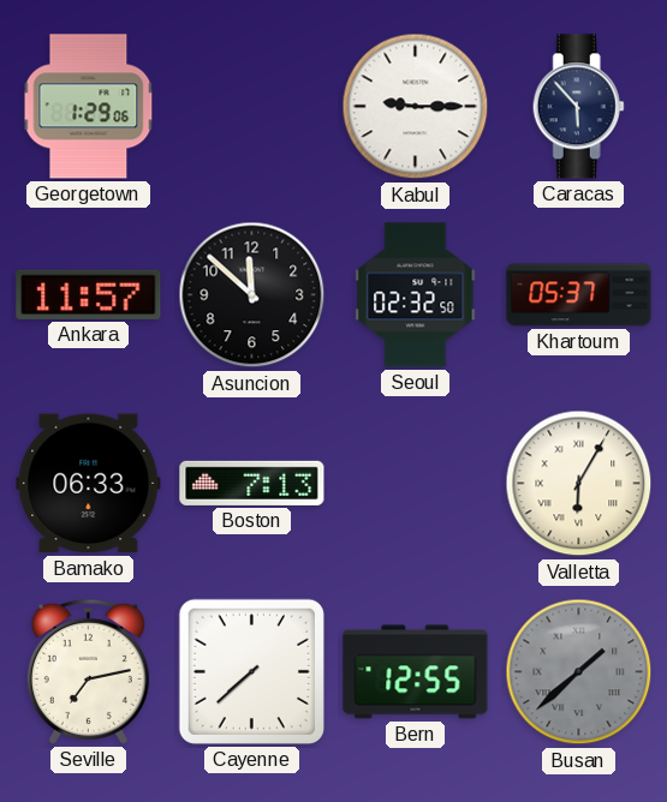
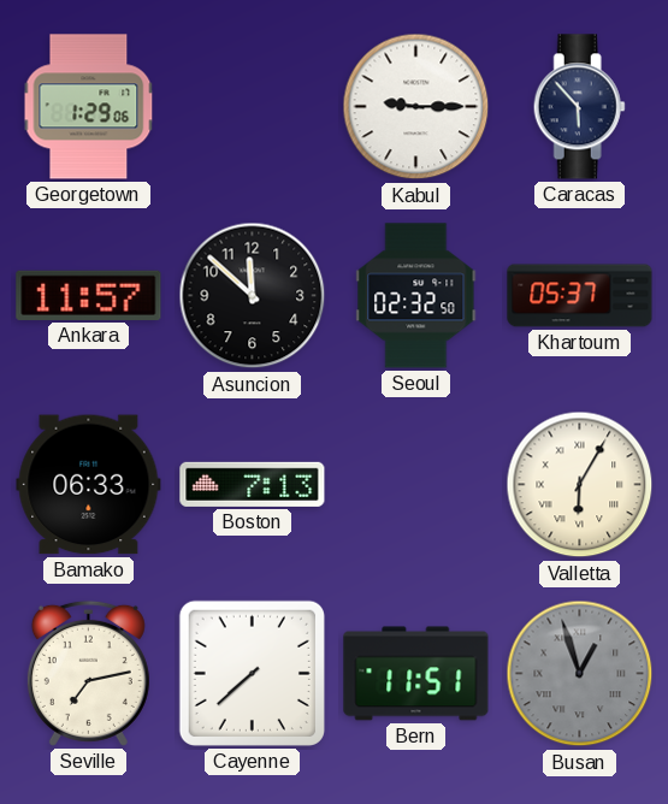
Bern: 12:55 -> 11:51 (416, 674)
Busan: 1:38 -> 12:57 (580, 674)
